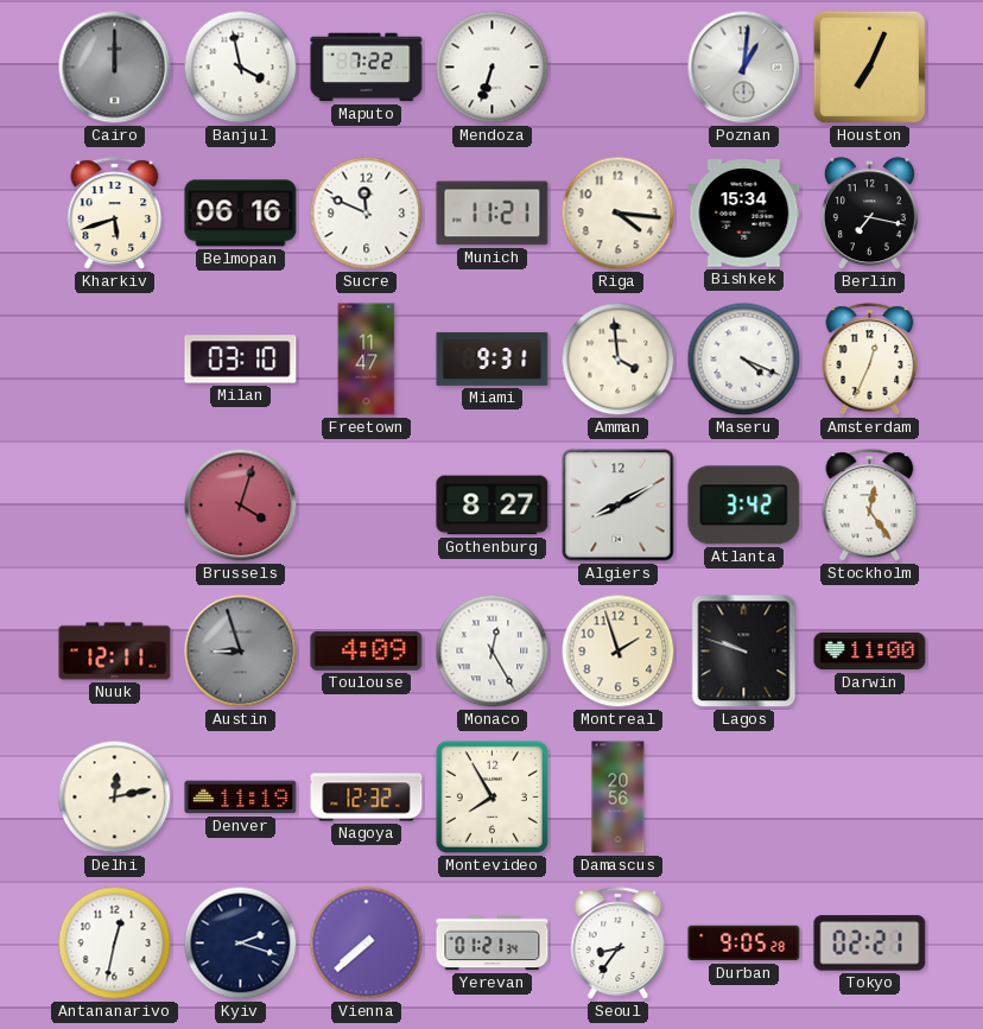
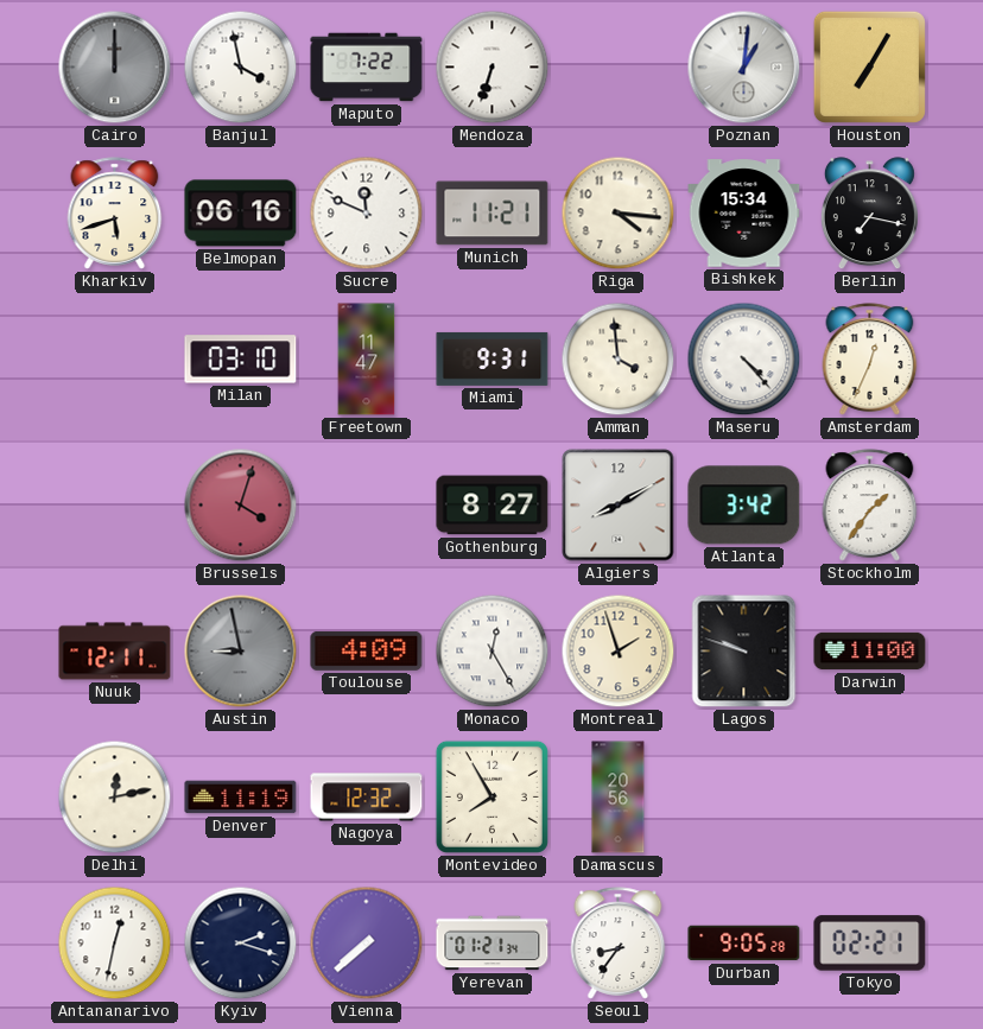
Houston: 7:04 -> 7:05 (869, 66)
Maseru: 4:19 -> 4:23 (744, 360)
Stockholm: 12:24 -> 1:36 (870, 506)
Austin: 8:57 -> 8:58 (241, 652)
